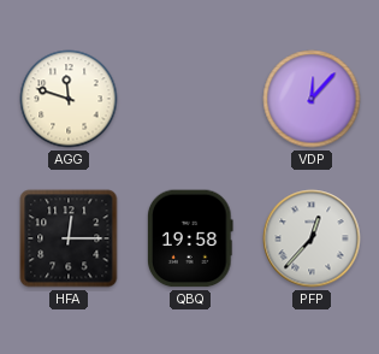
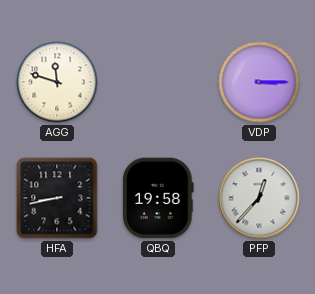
VDP: 12:07 -> 3:15 (259, 82)
HFA: 12:15 -> 8:43 (57, 198)
